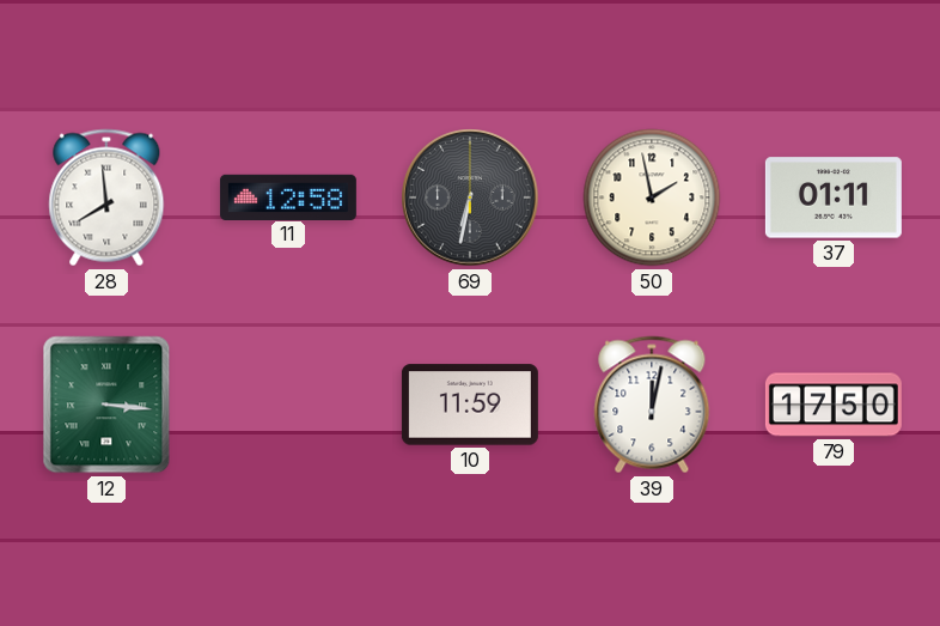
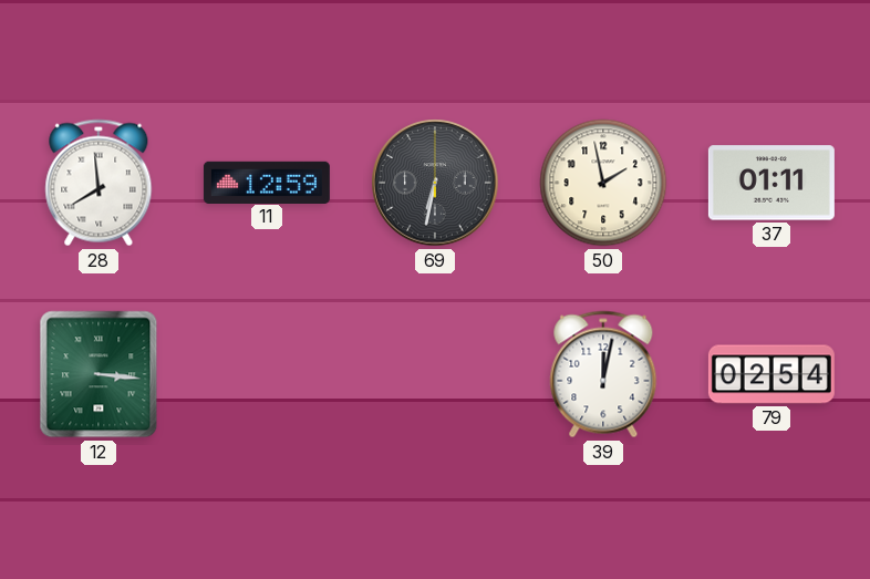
11: 12:58 -> 12:59 (267, 182)
10: 11:59 -> none (470, 405)
79: 17:50 -> 02:54 (771, 374)
